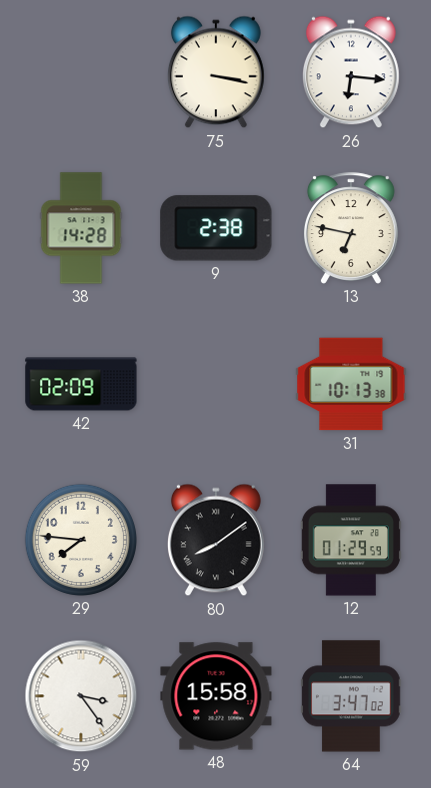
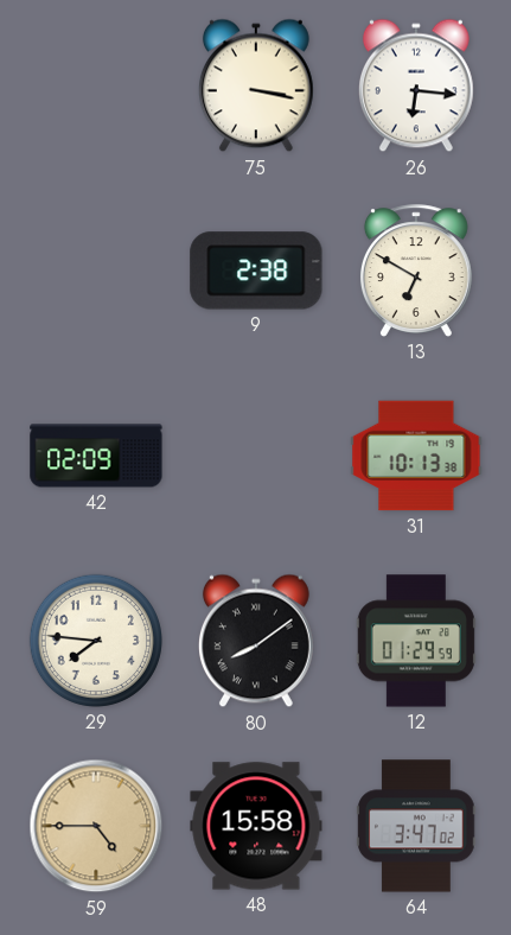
38: 14:28 -> none (81, 228)
13: 6:47 -> 6:50 (416, 271)
59: 3:24 -> 4:45 (96, 826)
59 dial: white -> champagne (96, 826)
